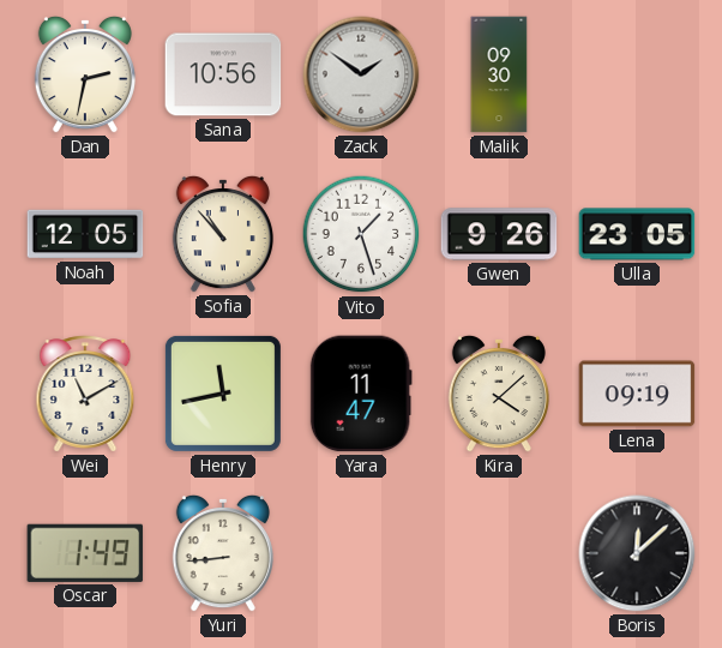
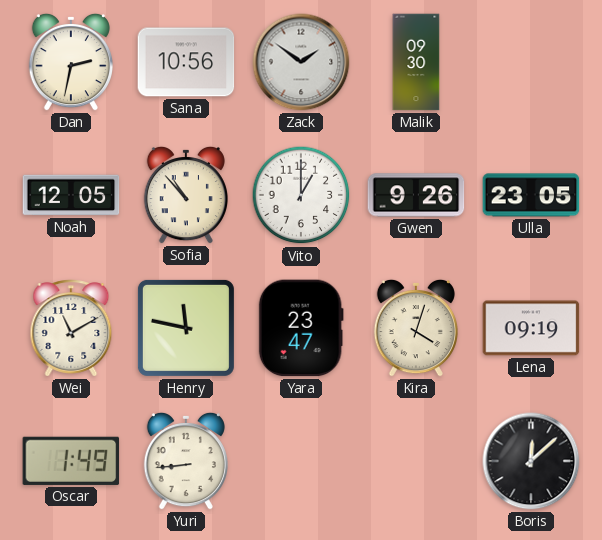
Vito: 1:27 -> 1:00 (301, 195)
Henry: 11:43 -> 11:47 (186, 328)
Yara: 11:47 -> 23:47 (301, 328)
Kira: 4:08 -> 4:03 (416, 328)
